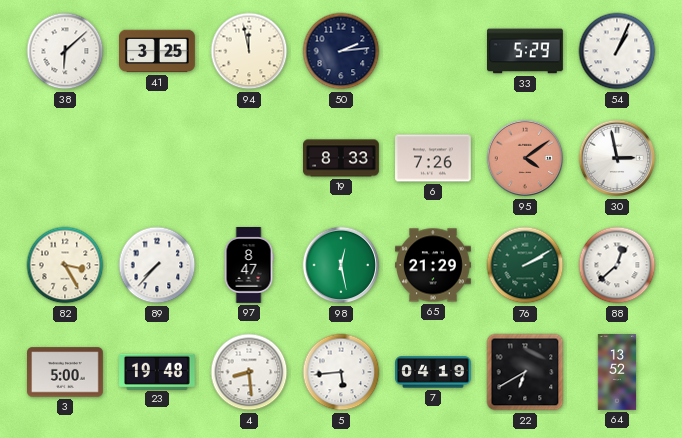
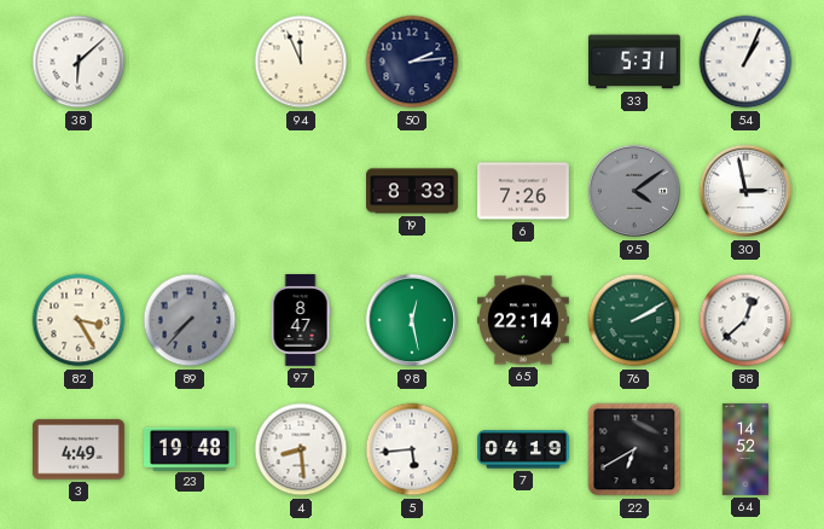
41: 3:25 -> none (158, 51)
94: 11:58 -> 11:56 (301, 62)
33: 5:29 -> 5:31 (636, 62)
95 dial: salmon -> grey (634, 191)
89 dial: white -> grey (190, 320)
65: 21:29 -> 22:14 (524, 320)
3: 5:00 -> 4:49 (80, 449)
64: 13:52 -> 14:52 (745, 449)
